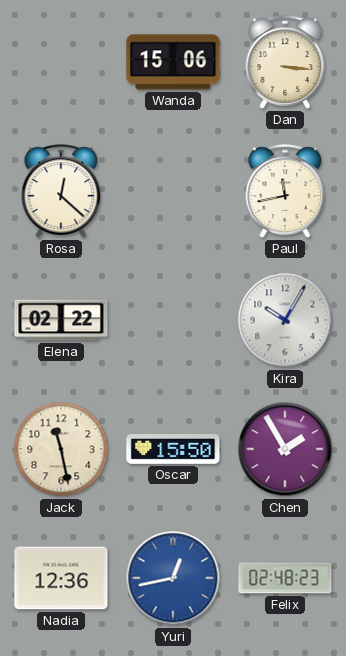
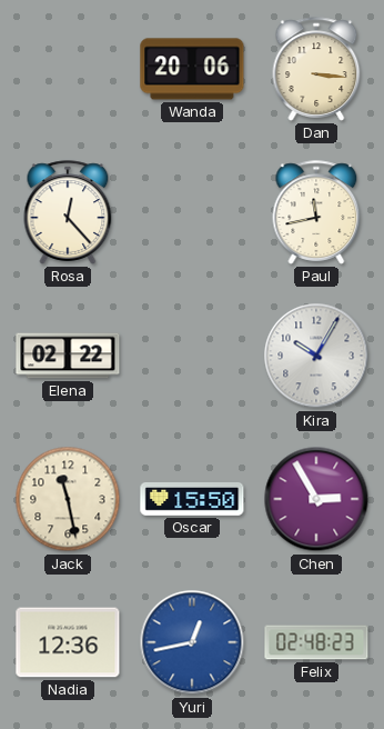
Wanda: 15:06 -> 20:06 (192, 69)
Rosa: 12:22 -> 12:23 (68, 212)
Chen: 1:55 -> 2:55 (316, 499)
